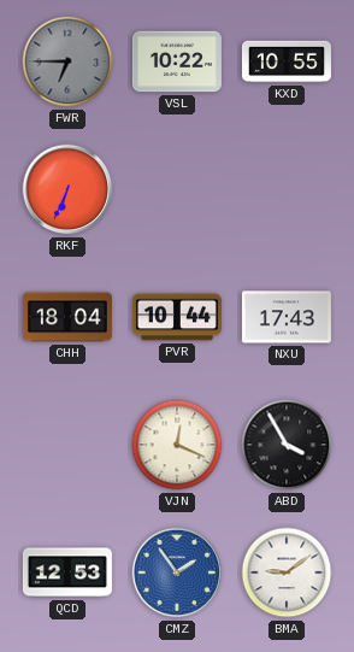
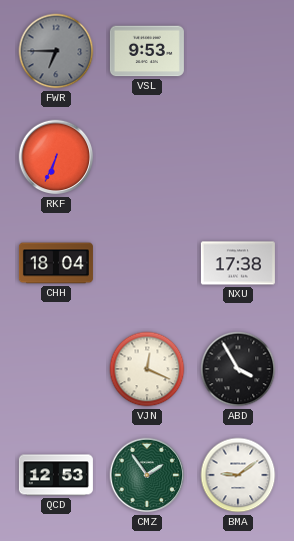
VSL: 10:22 -> 9:53 (147, 51)
KXD: 10:55 -> none (287, 61)
PVR: 10:44 -> none (177, 317)
NXU: 17:43 -> 17:38 (238, 263)
CMZ dial: blue -> green (147, 475)
